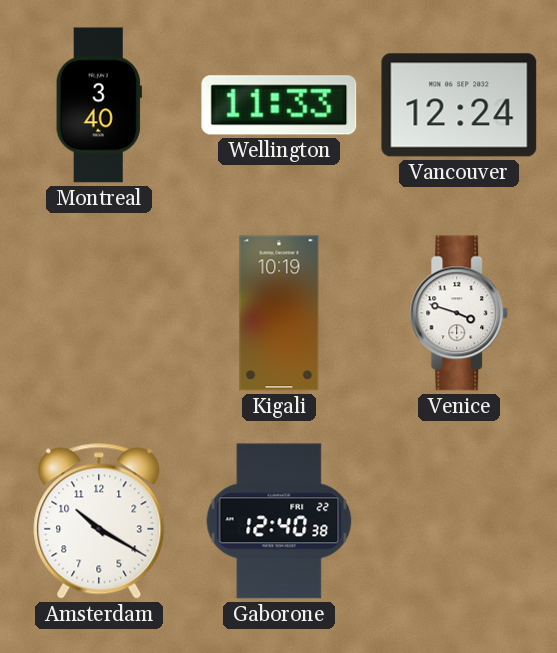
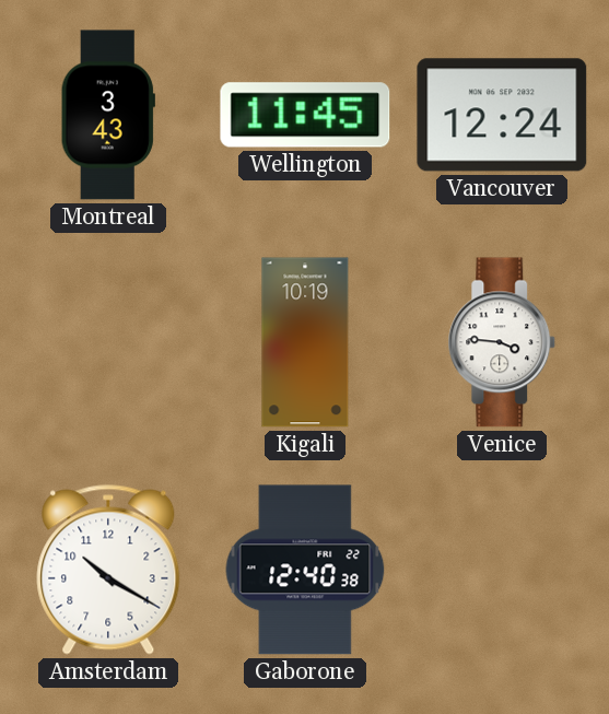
Montreal: 3:40 -> 3:43 (108, 115)
Wellington: 11:33 -> 11:45 (305, 115)
Venice: 3:48 -> 3:46 (502, 342)
